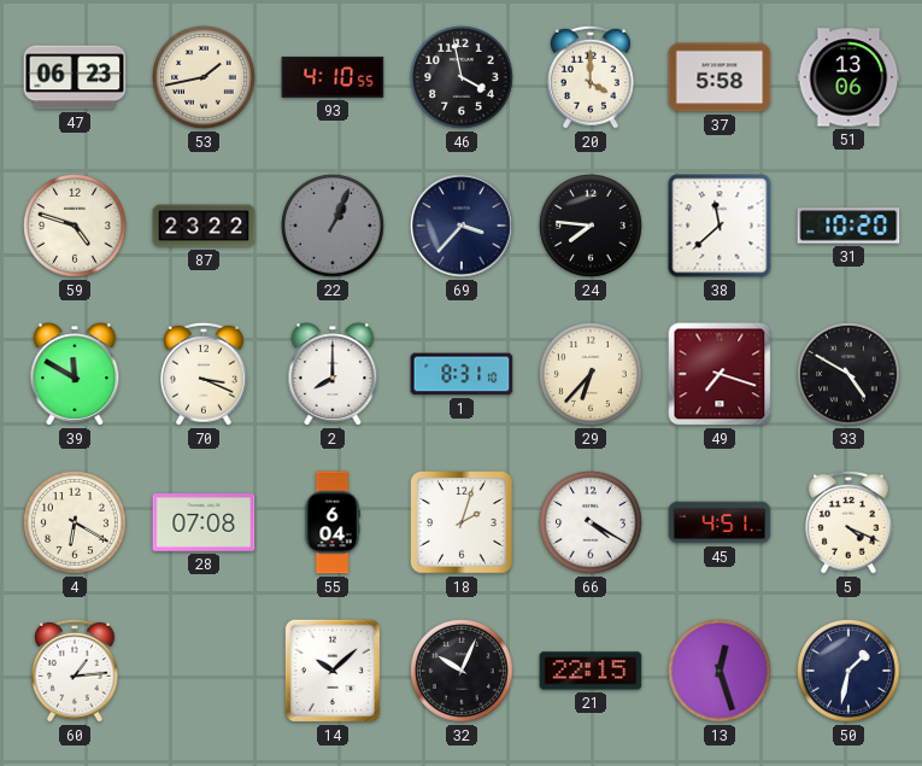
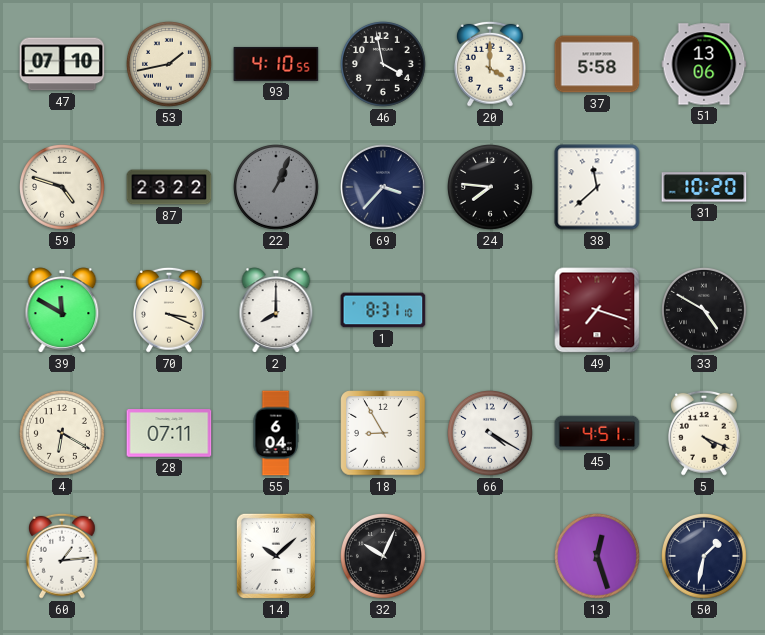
47: 06:23 -> 07:10 (62, 64)
29: 6:37 -> none (592, 375)
28: 07:08 -> 07:11 (169, 433)
18: 2:03 -> 8:55 (383, 433)
21: 22:15 -> none (591, 671)
